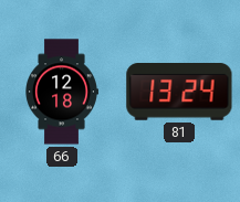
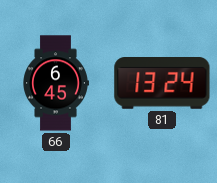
66: 12:18 -> 6:45 (56, 83)
